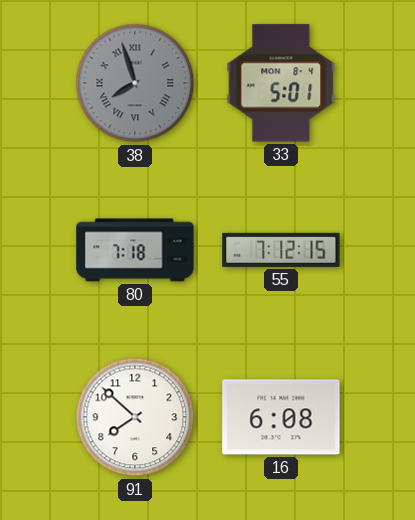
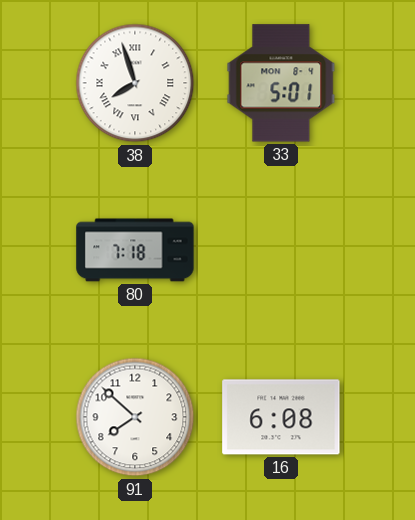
38 dial: grey -> white (135, 83)
55: 7:12 -> none (281, 250)
